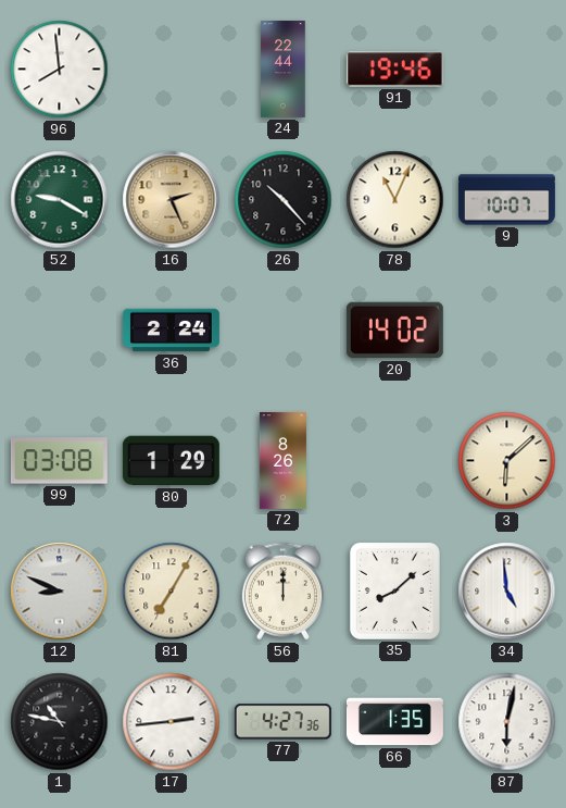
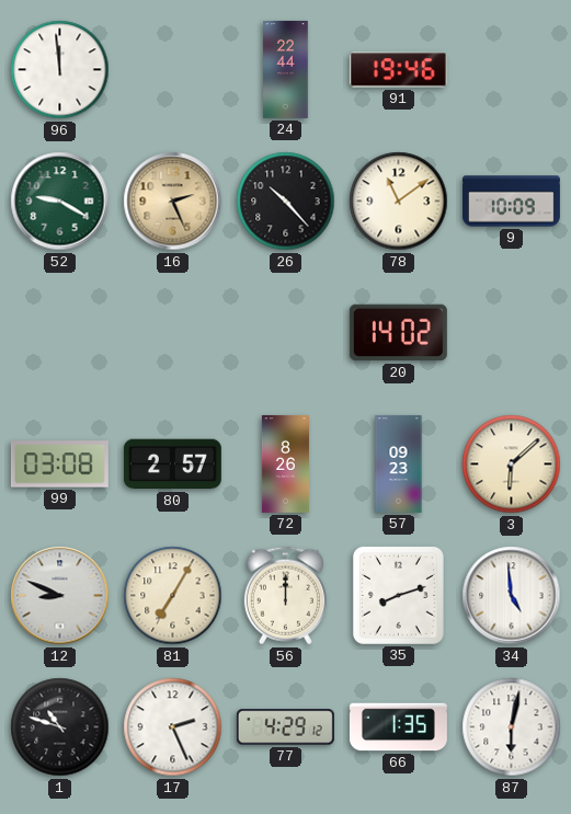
96: 7:59 -> 11:59 (60, 70)
78: 11:04 -> 11:09 (399, 202)
9: 10:07 -> 10:09 (511, 202)
36: 2:24 -> none (171, 331)
80: 1:29 -> 2:57 (172, 465)
57: none -> 09:23 (399, 463)
35: 8:08 -> 8:12 (398, 595)
1: 10:47 -> 10:48 (60, 727)
17: 2:44 -> 2:26 (173, 727)
77: 4:27 -> 4:29 (285, 727)
